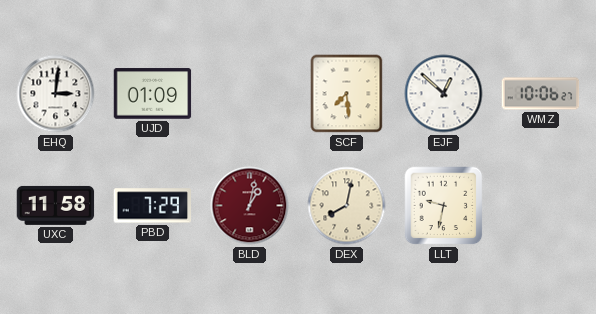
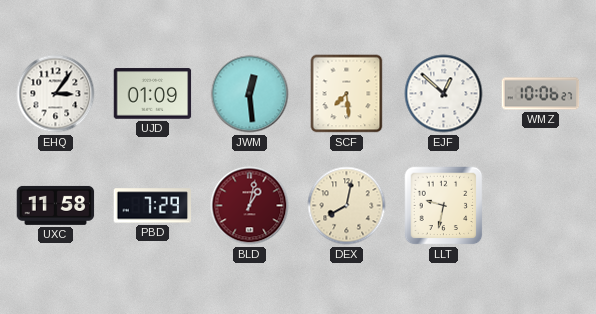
EHQ: 3:01 -> 3:06 (56, 94)
JWM: none -> 12:29 (250, 94)
